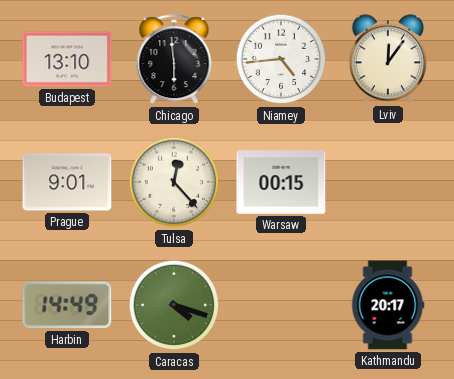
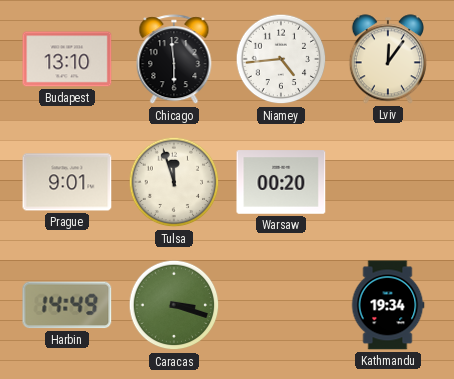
Tulsa: 12:23 -> 11:57 (174, 182)
Warsaw: 00:15 -> 00:20 (281, 182)
Caracas: 4:18 -> 3:18 (174, 305)
Kathmandu: 20:17 -> 19:34 (388, 305)
